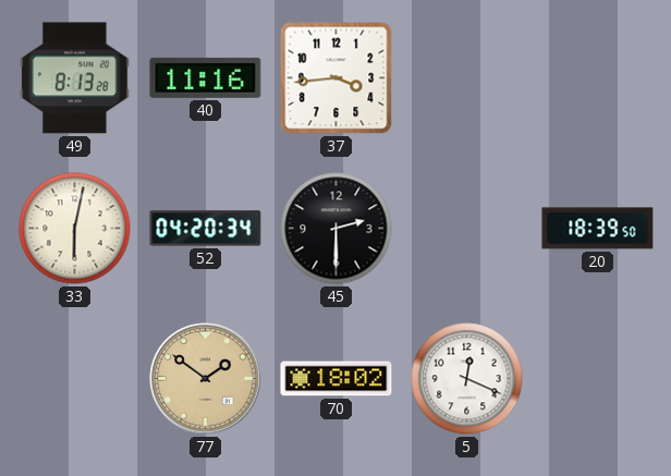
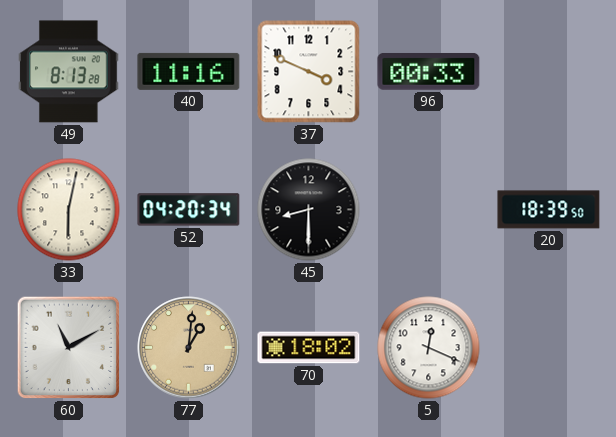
37: 3:44 -> 3:49 (309, 72)
96: none -> 00:33 (429, 72)
45: 2:30 -> 8:30 (309, 210)
60: none -> 11:10 (69, 348)
77: 1:51 -> 1:01 (189, 348)
